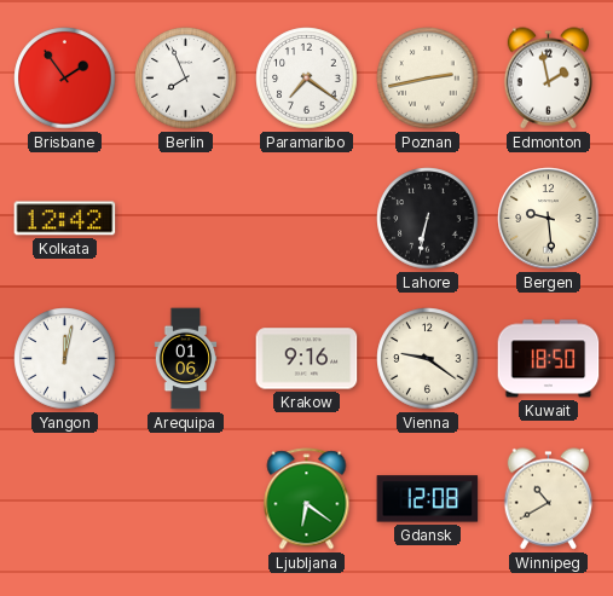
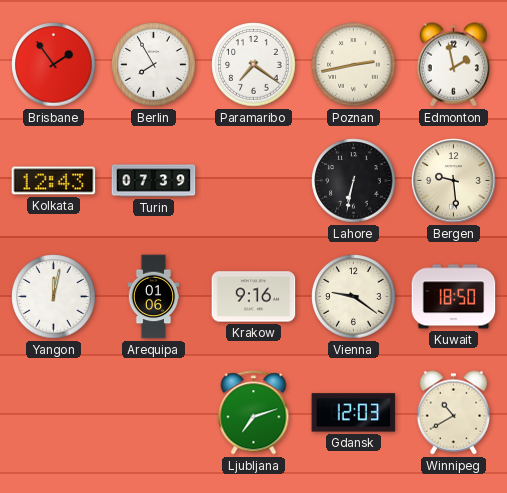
Berlin: 7:56 -> 7:55 (154, 65)
Kolkata: 12:42 -> 12:43 (54, 181)
Turin: none -> 07:39 (154, 181)
Ljubljana: 6:21 -> 7:12 (254, 413)
Gdansk: 12:08 -> 12:03 (354, 413)
